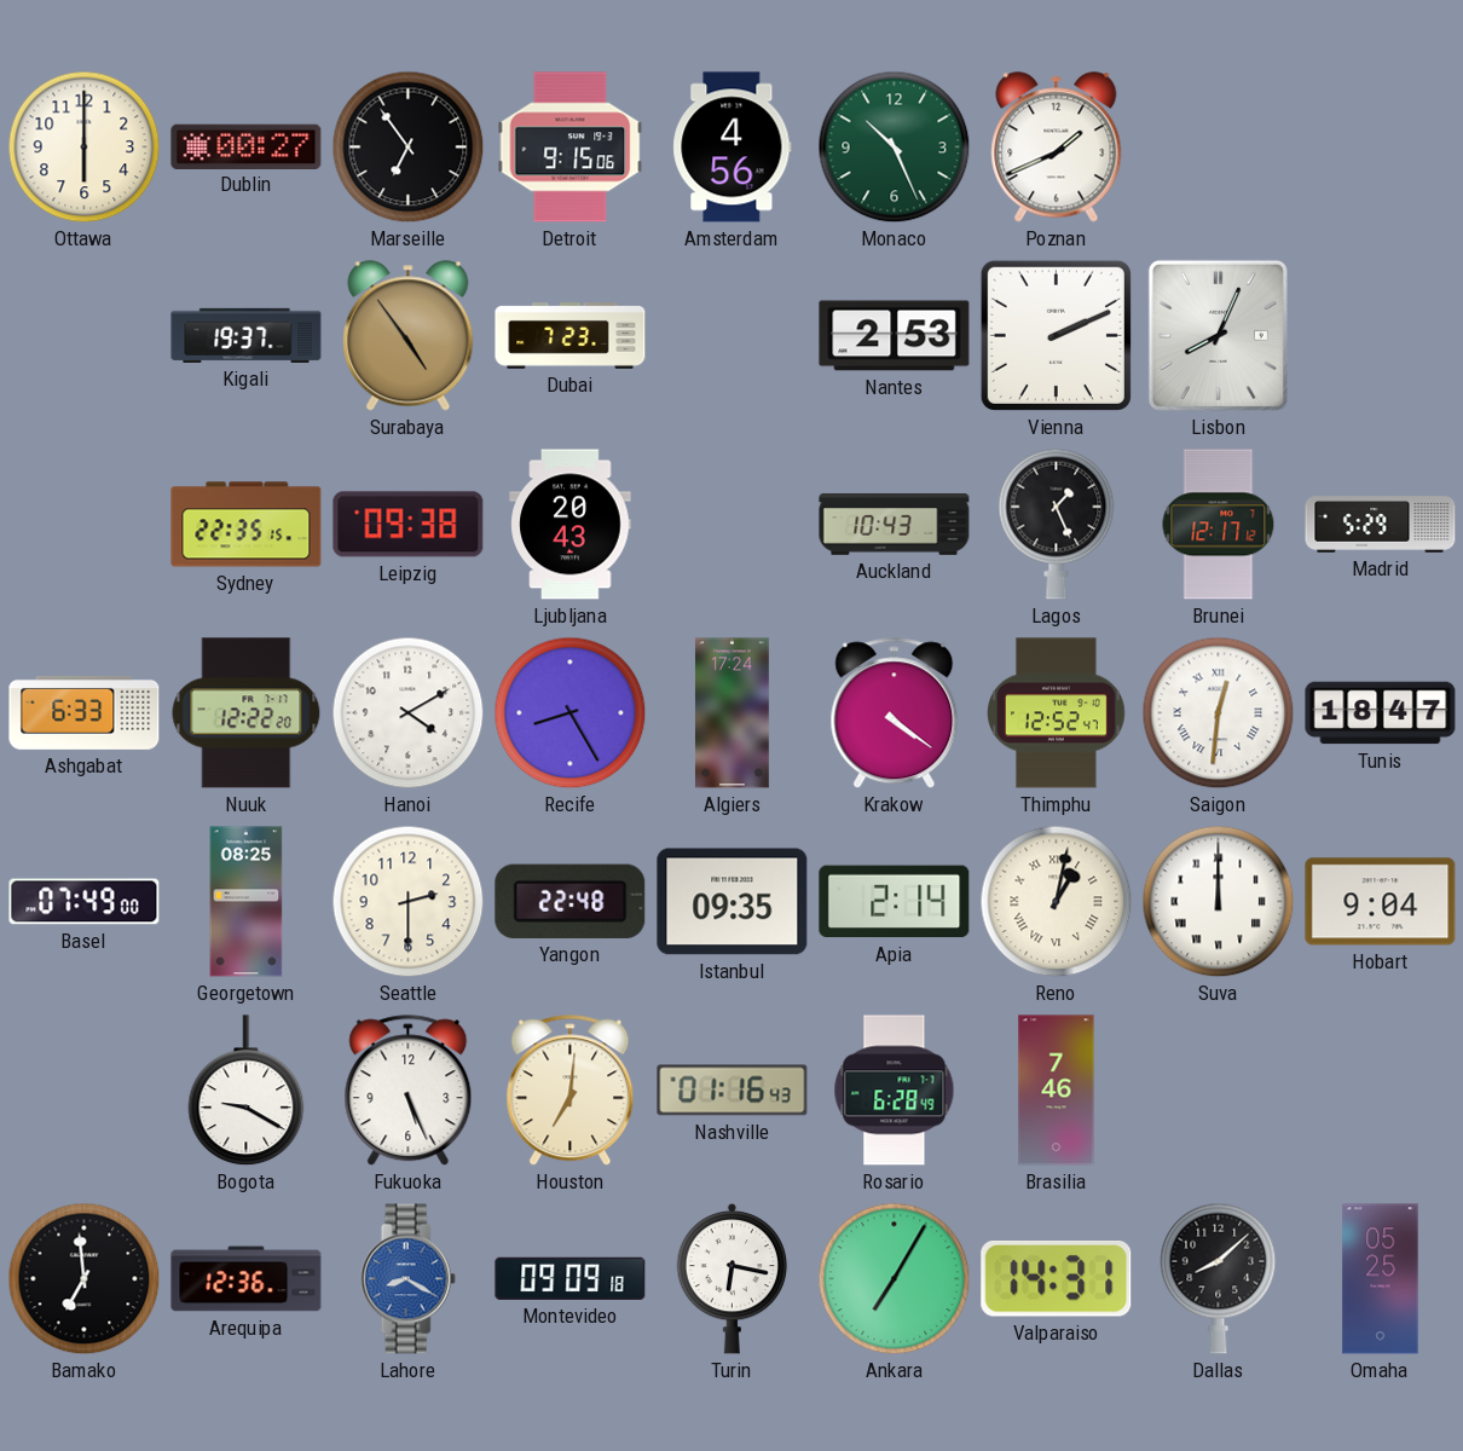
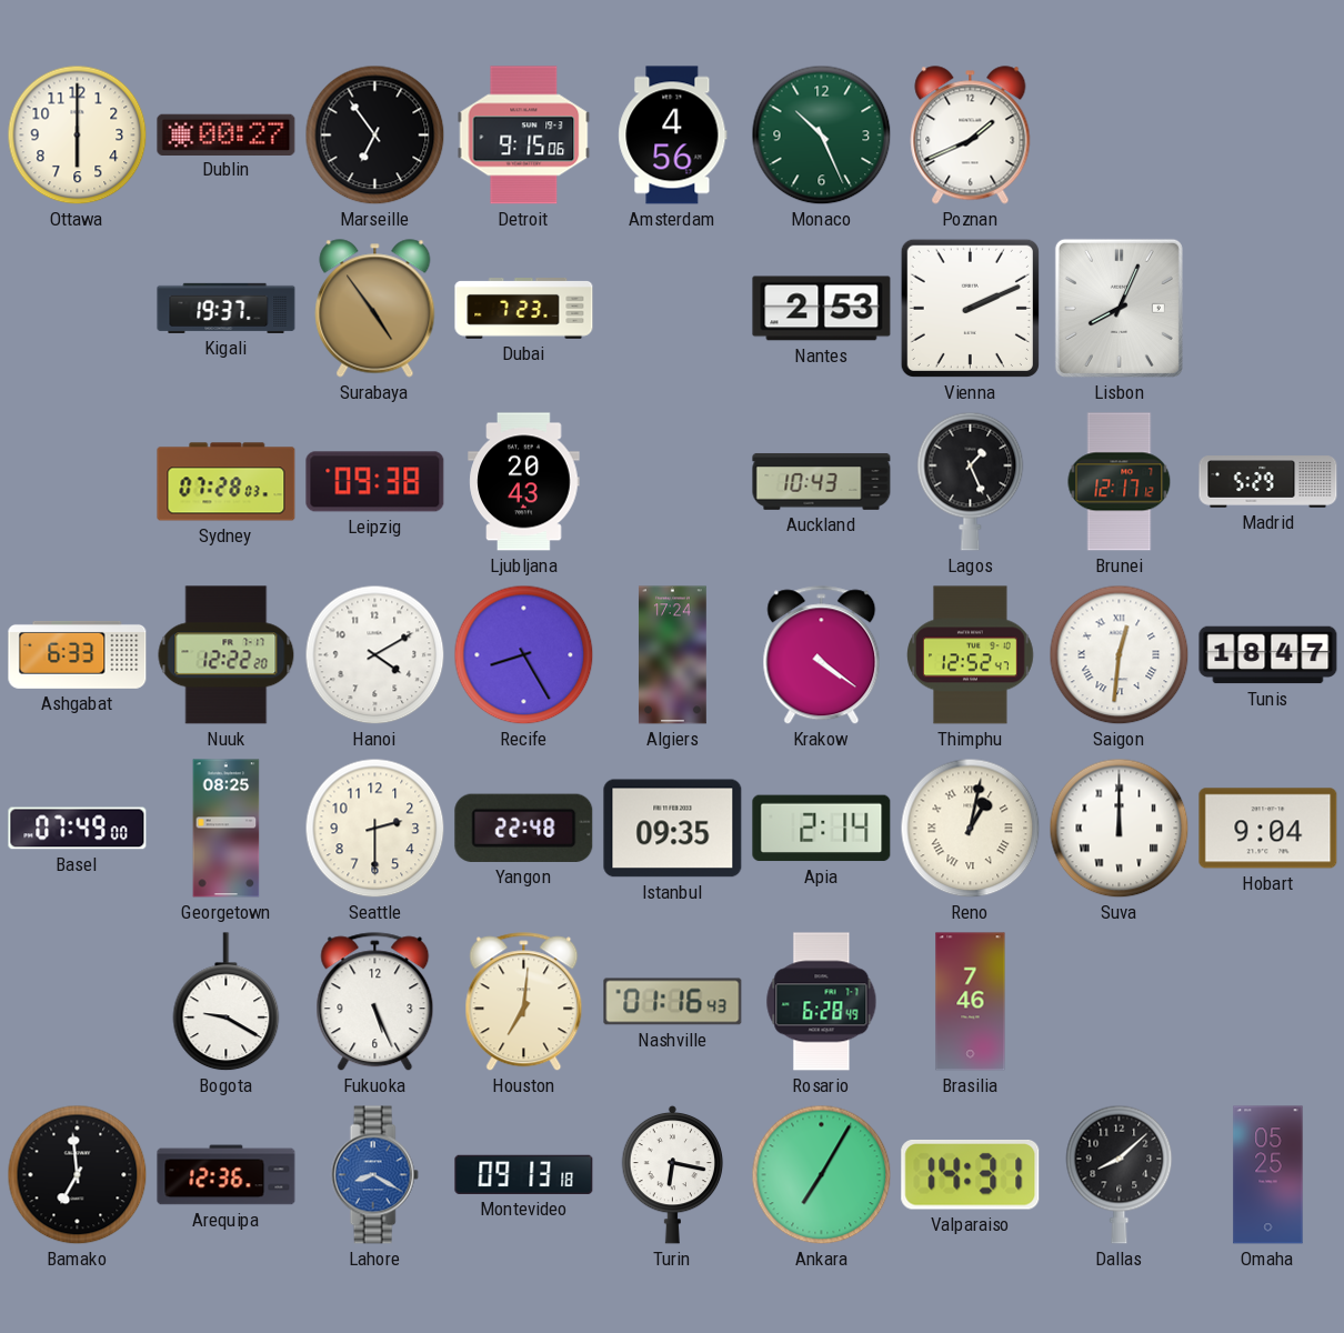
Sydney: 22:35 -> 07:28 (227, 482)
Montevideo: 09:09 -> 09:13 (524, 1174)
